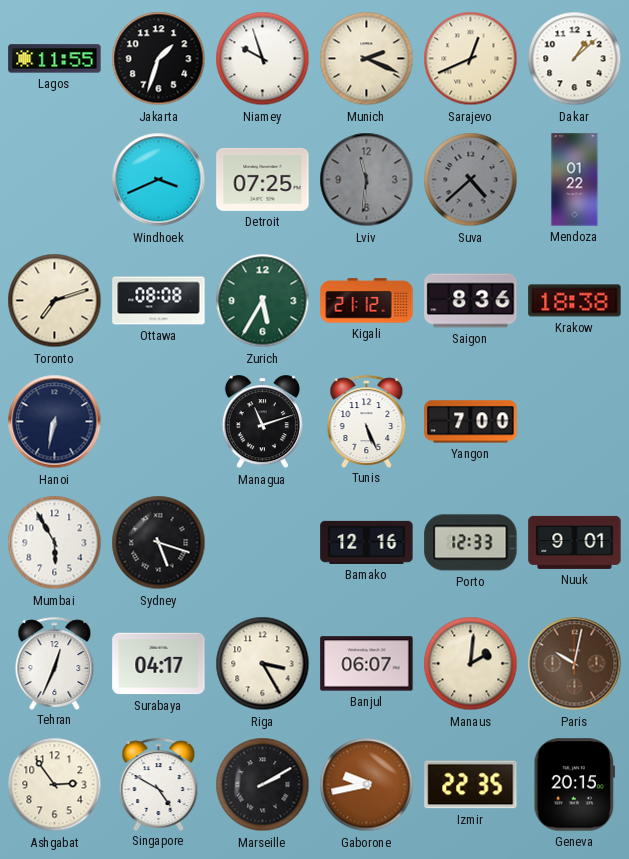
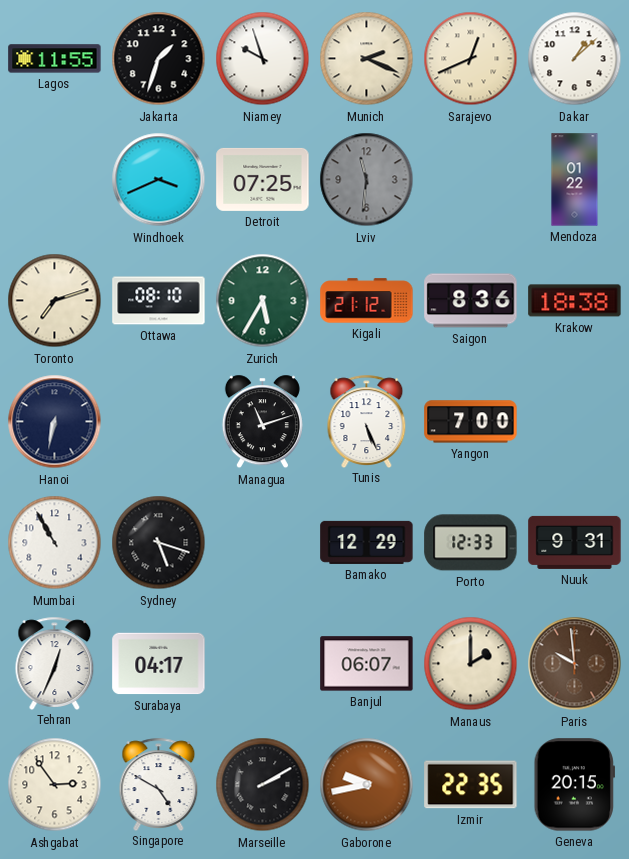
Suva: 4:38 -> none (471, 180)
Ottawa: 08:08 -> 08:10 (159, 301)
Mumbai: 5:55 -> 10:55 (55, 543)
Bamako: 12:16 -> 12:29 (367, 542)
Nuuk: 9:01 -> 9:31 (575, 542)
Riga: 3:25 -> none (263, 664)
Manaus: 2:01 -> 2:00 (471, 664)
Paris: 10:02 -> 9:59 (575, 664)
